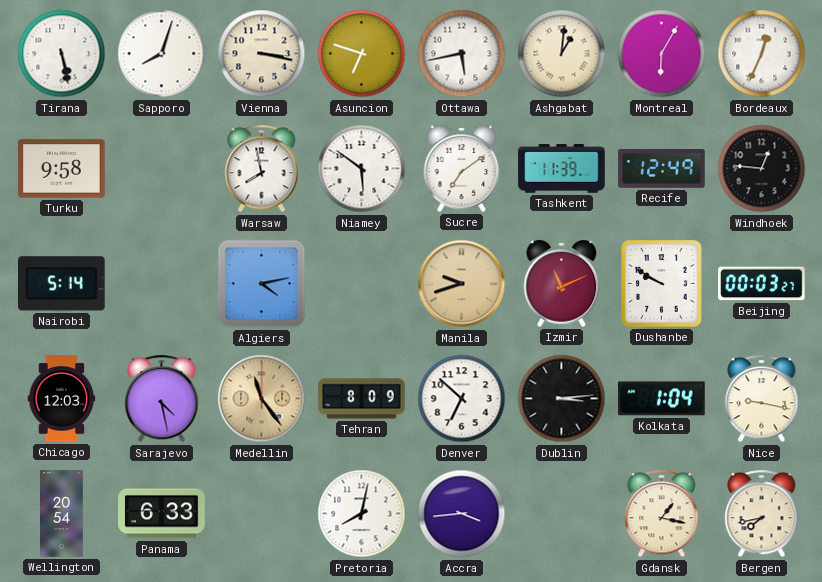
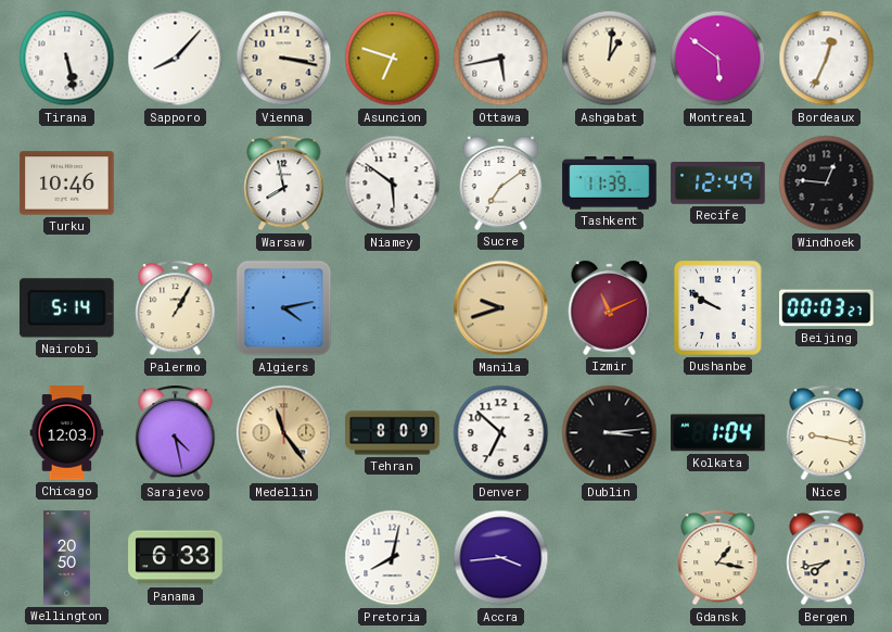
Sapporo: 8:03 -> 8:07 (176, 59)
Montreal: 6:05 -> 5:51 (718, 59)
Turku: 9:58 -> 10:46 (67, 184)
Palermo: none -> 1:05 (176, 308)
Wellington: 20:54 -> 20:50 (67, 558)
